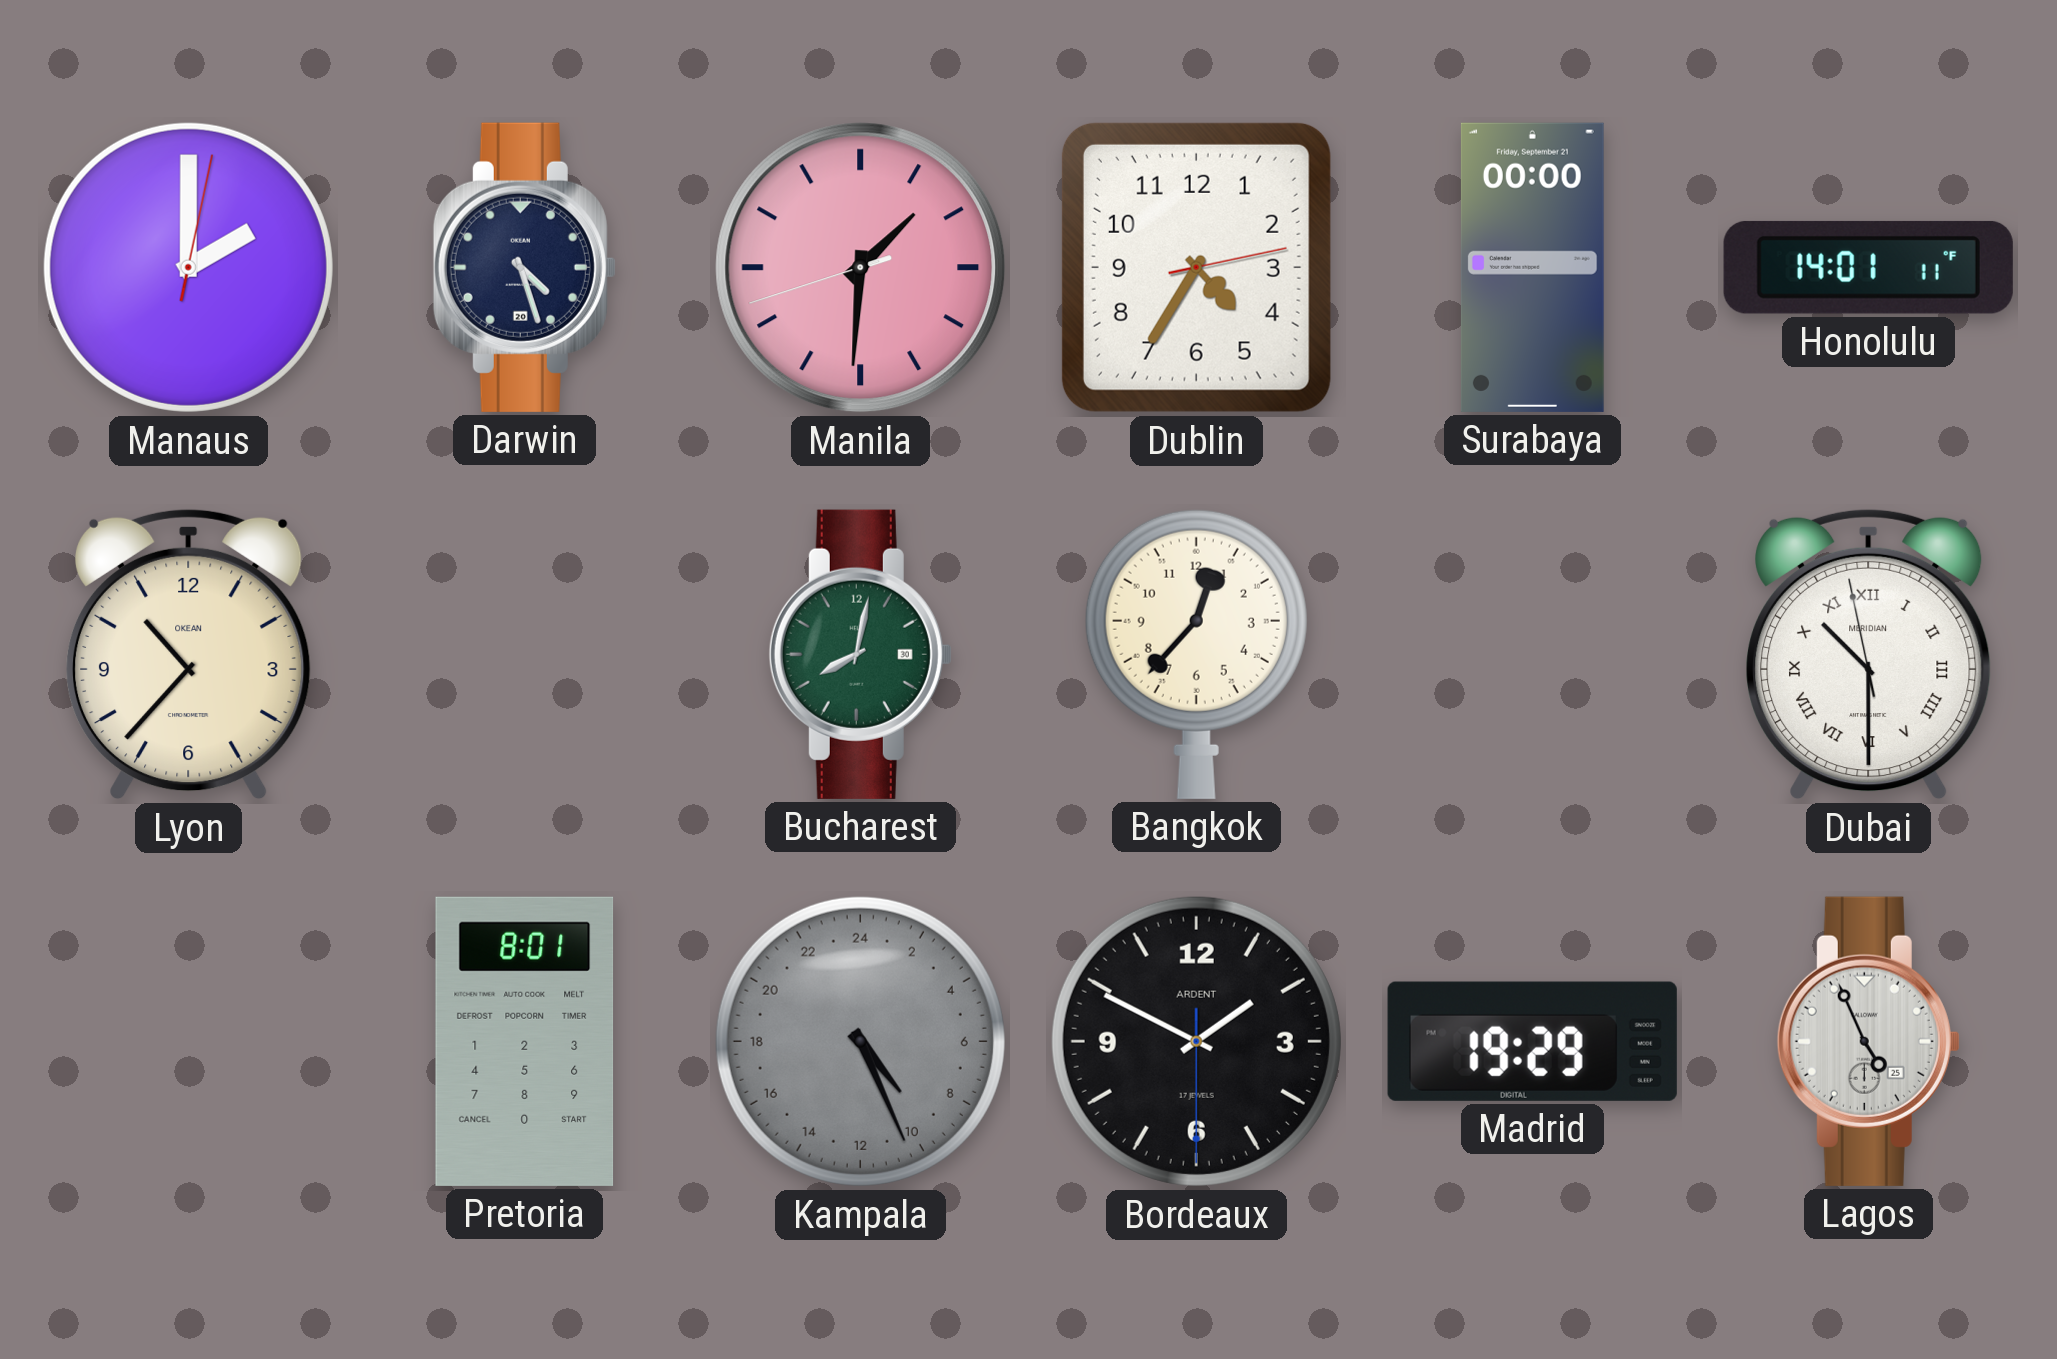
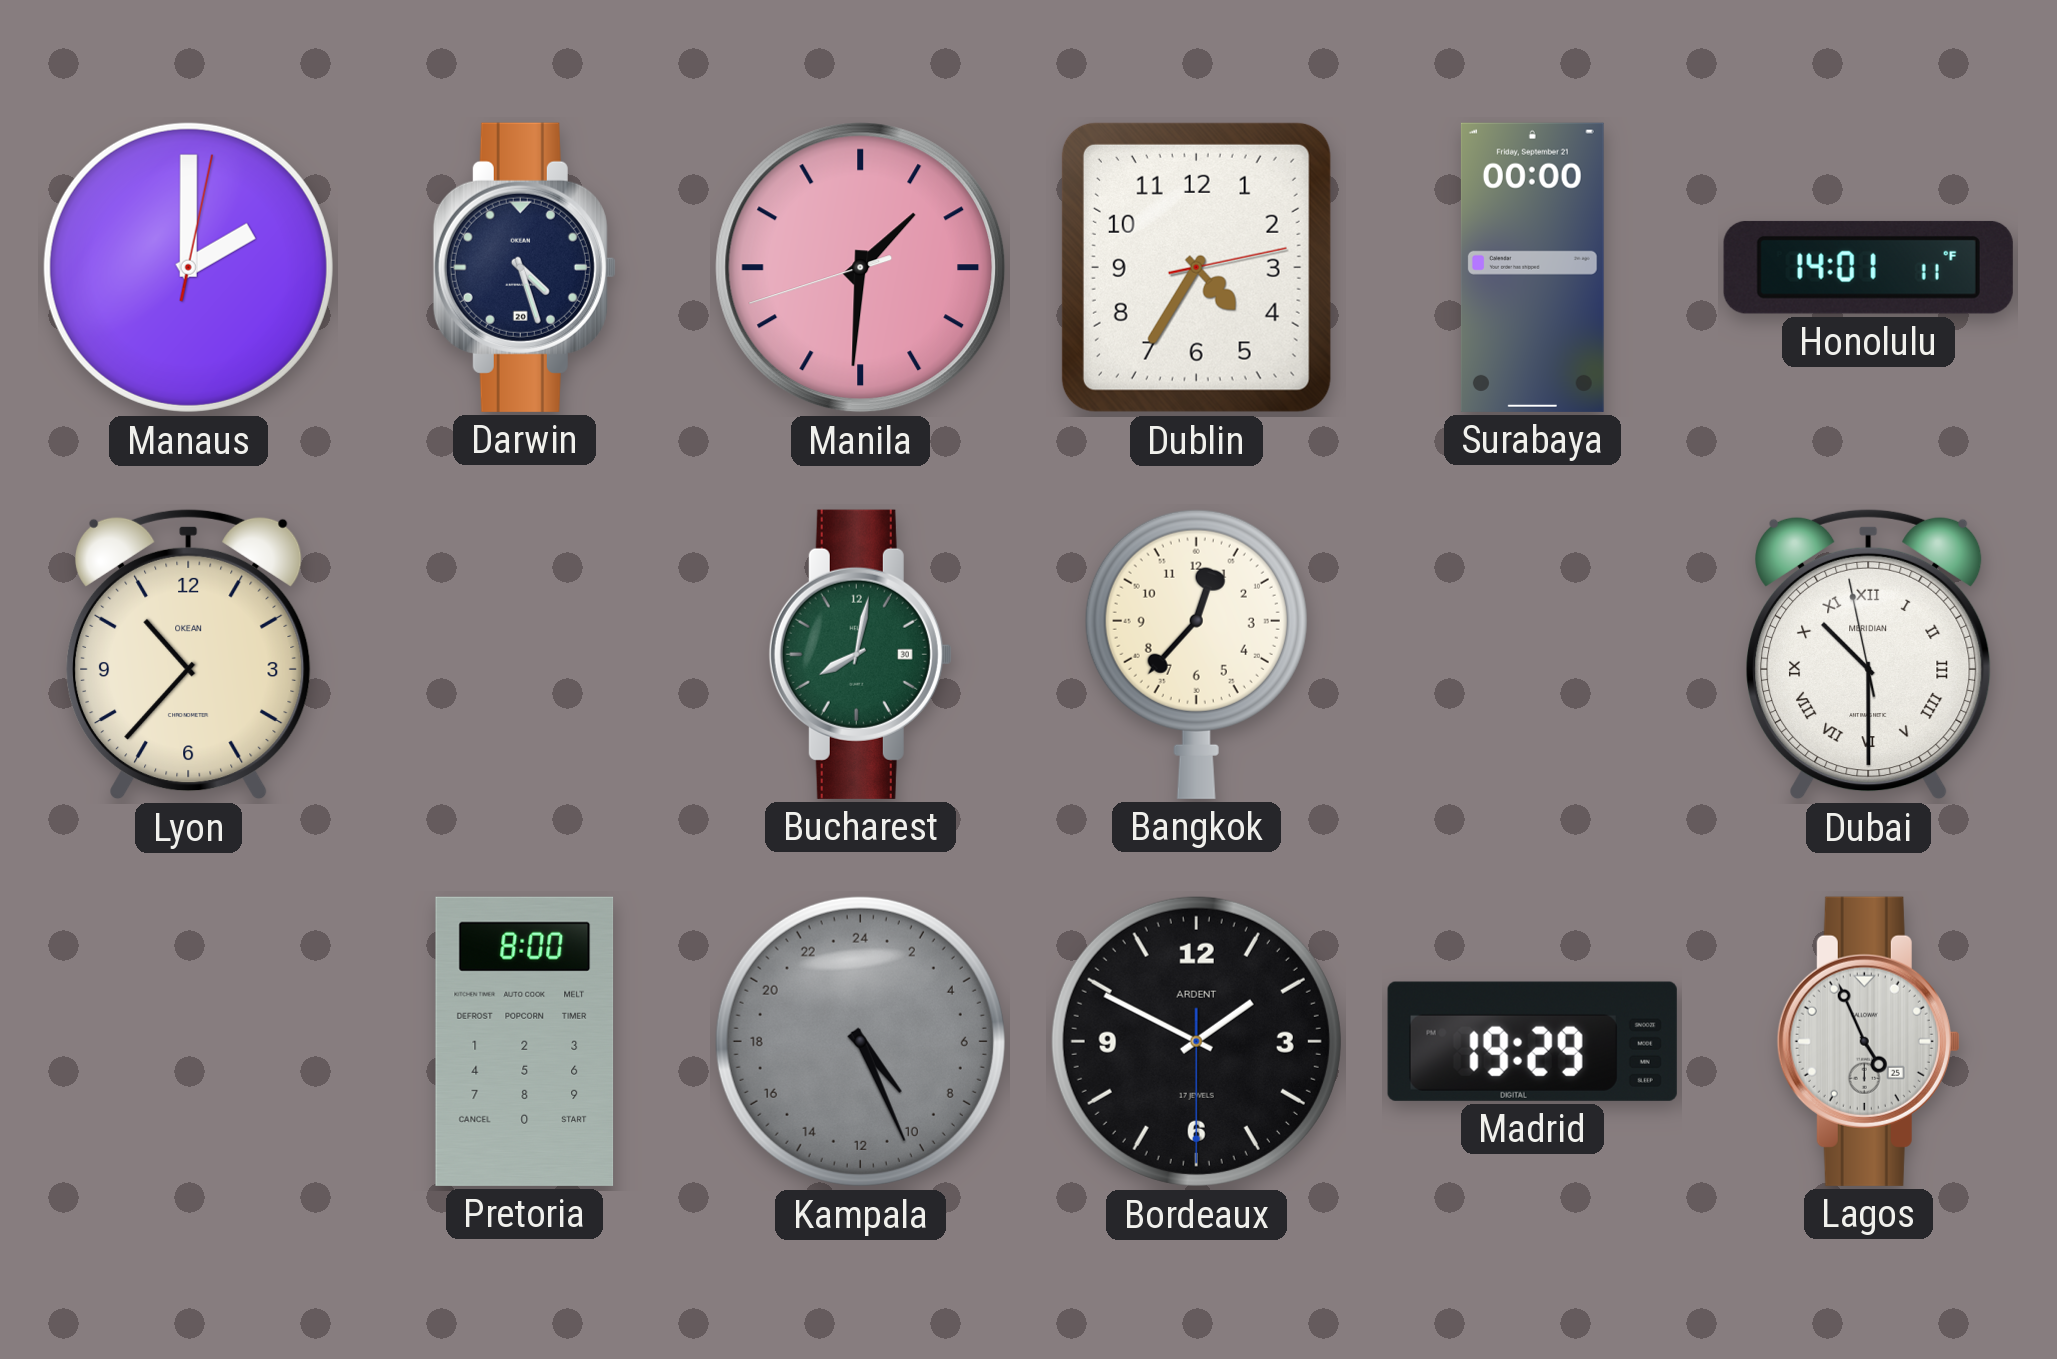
Pretoria: 8:01 -> 8:00 (525, 1041)
